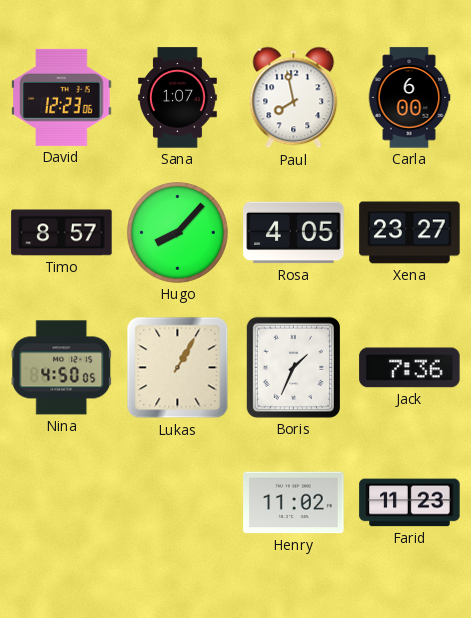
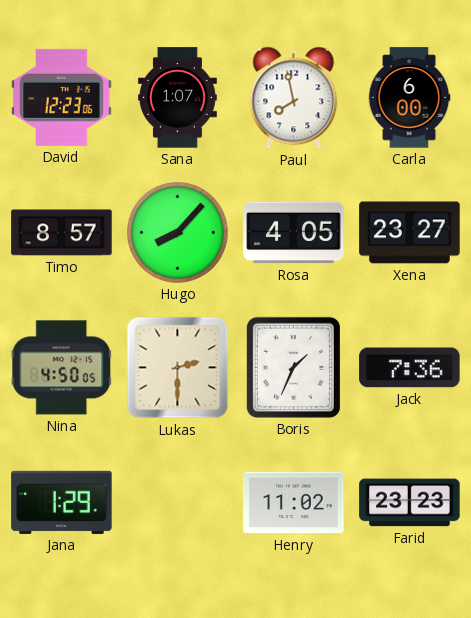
Lukas: 1:05 -> 2:30 (178, 368)
Jana: none -> 1:29 (62, 502)
Farid: 11:23 -> 23:23 (410, 503)
